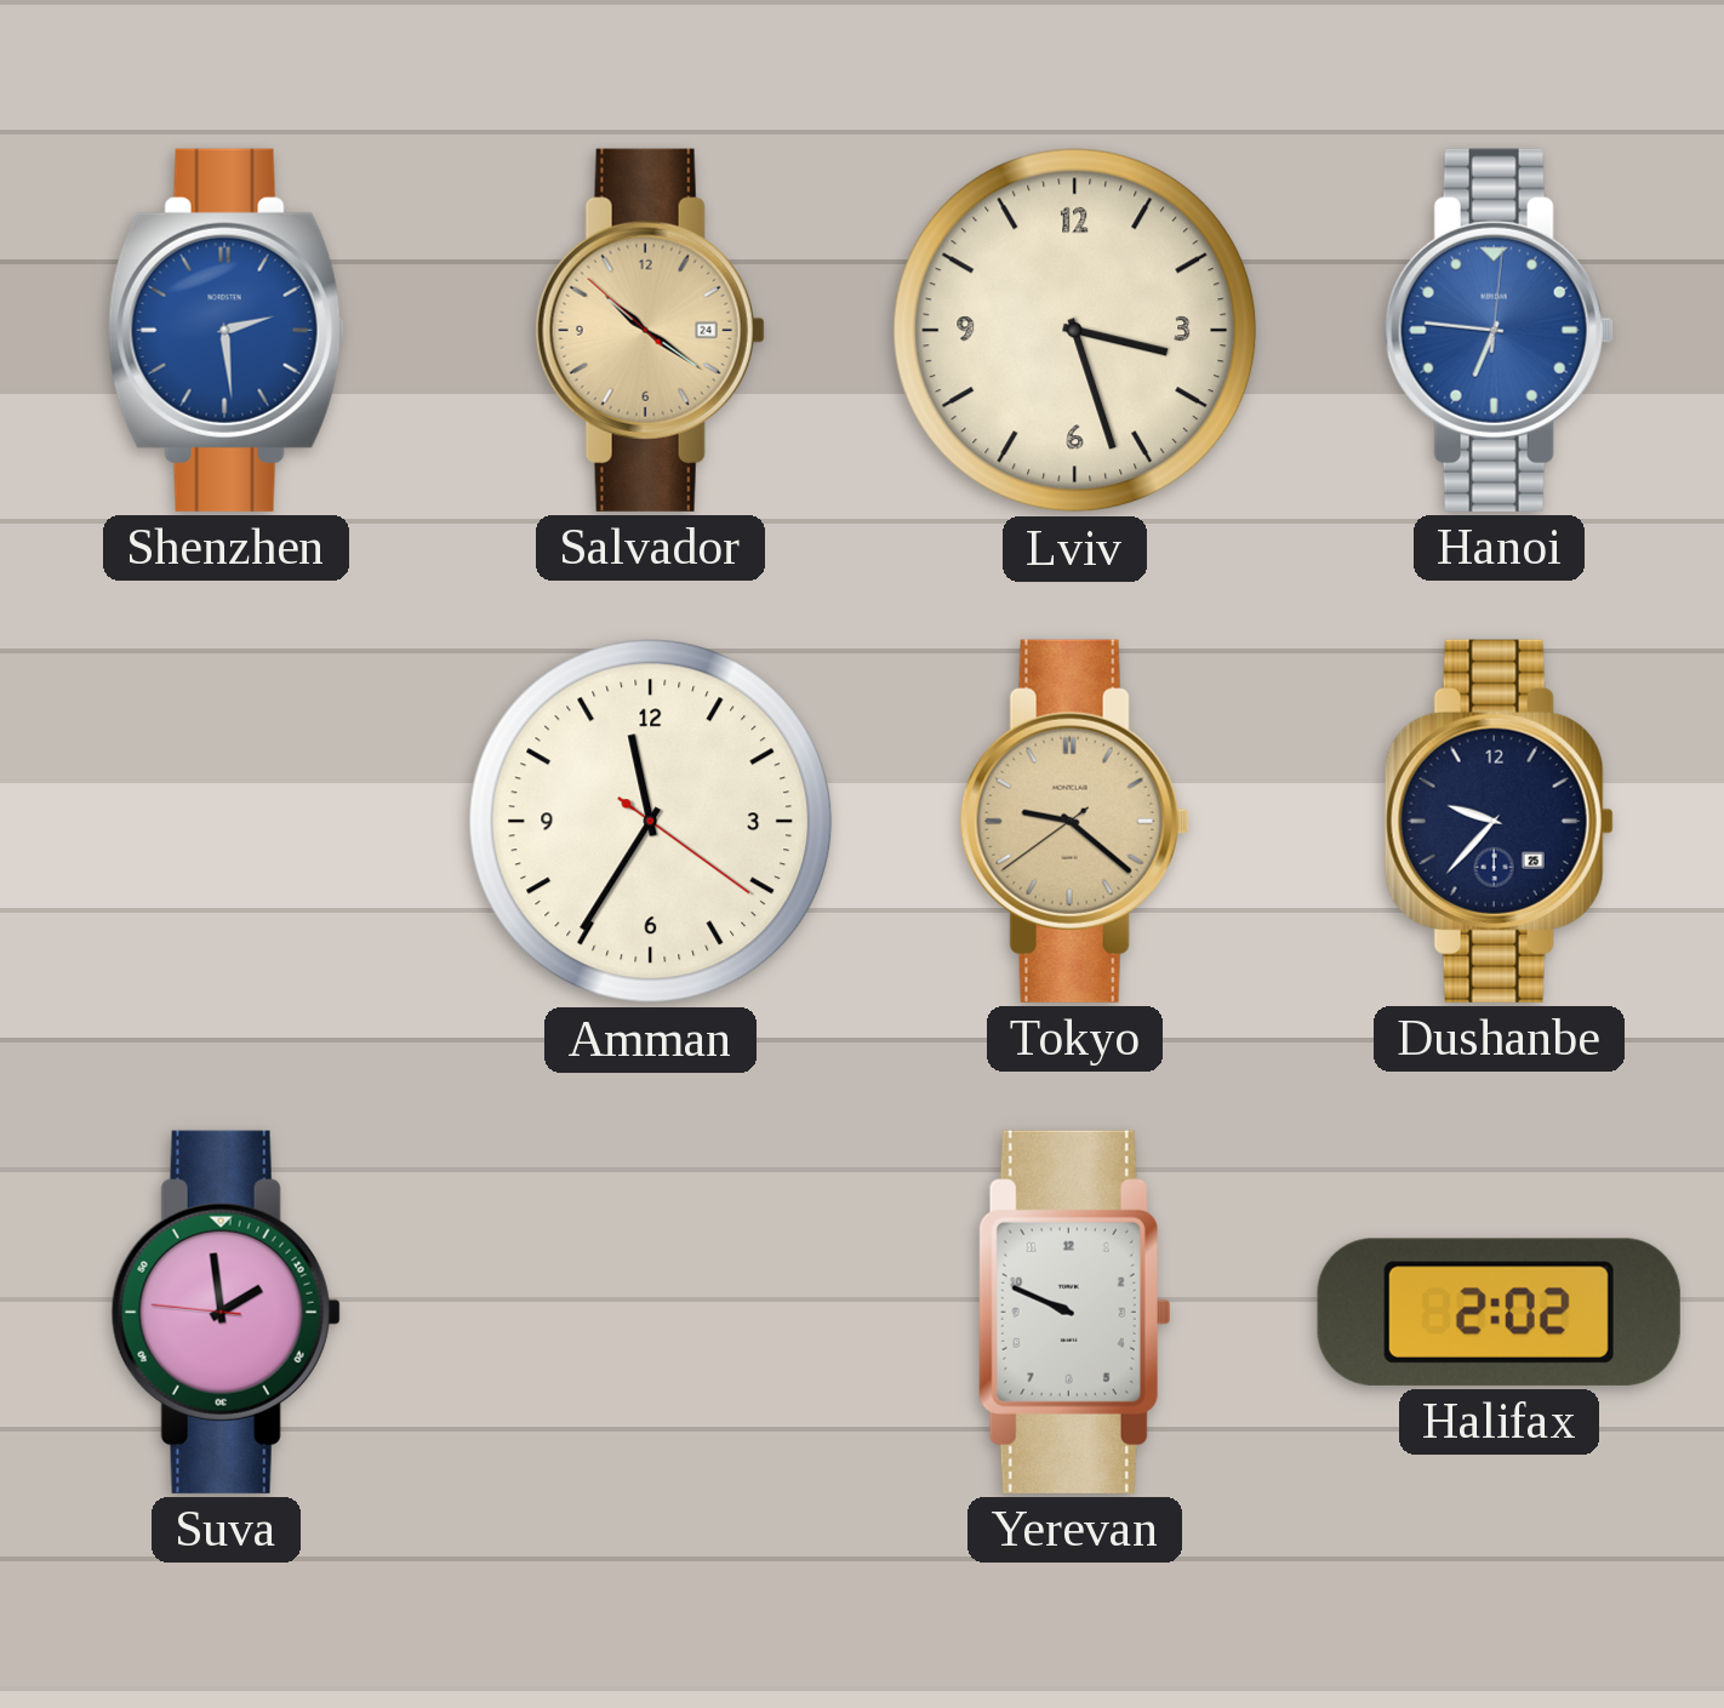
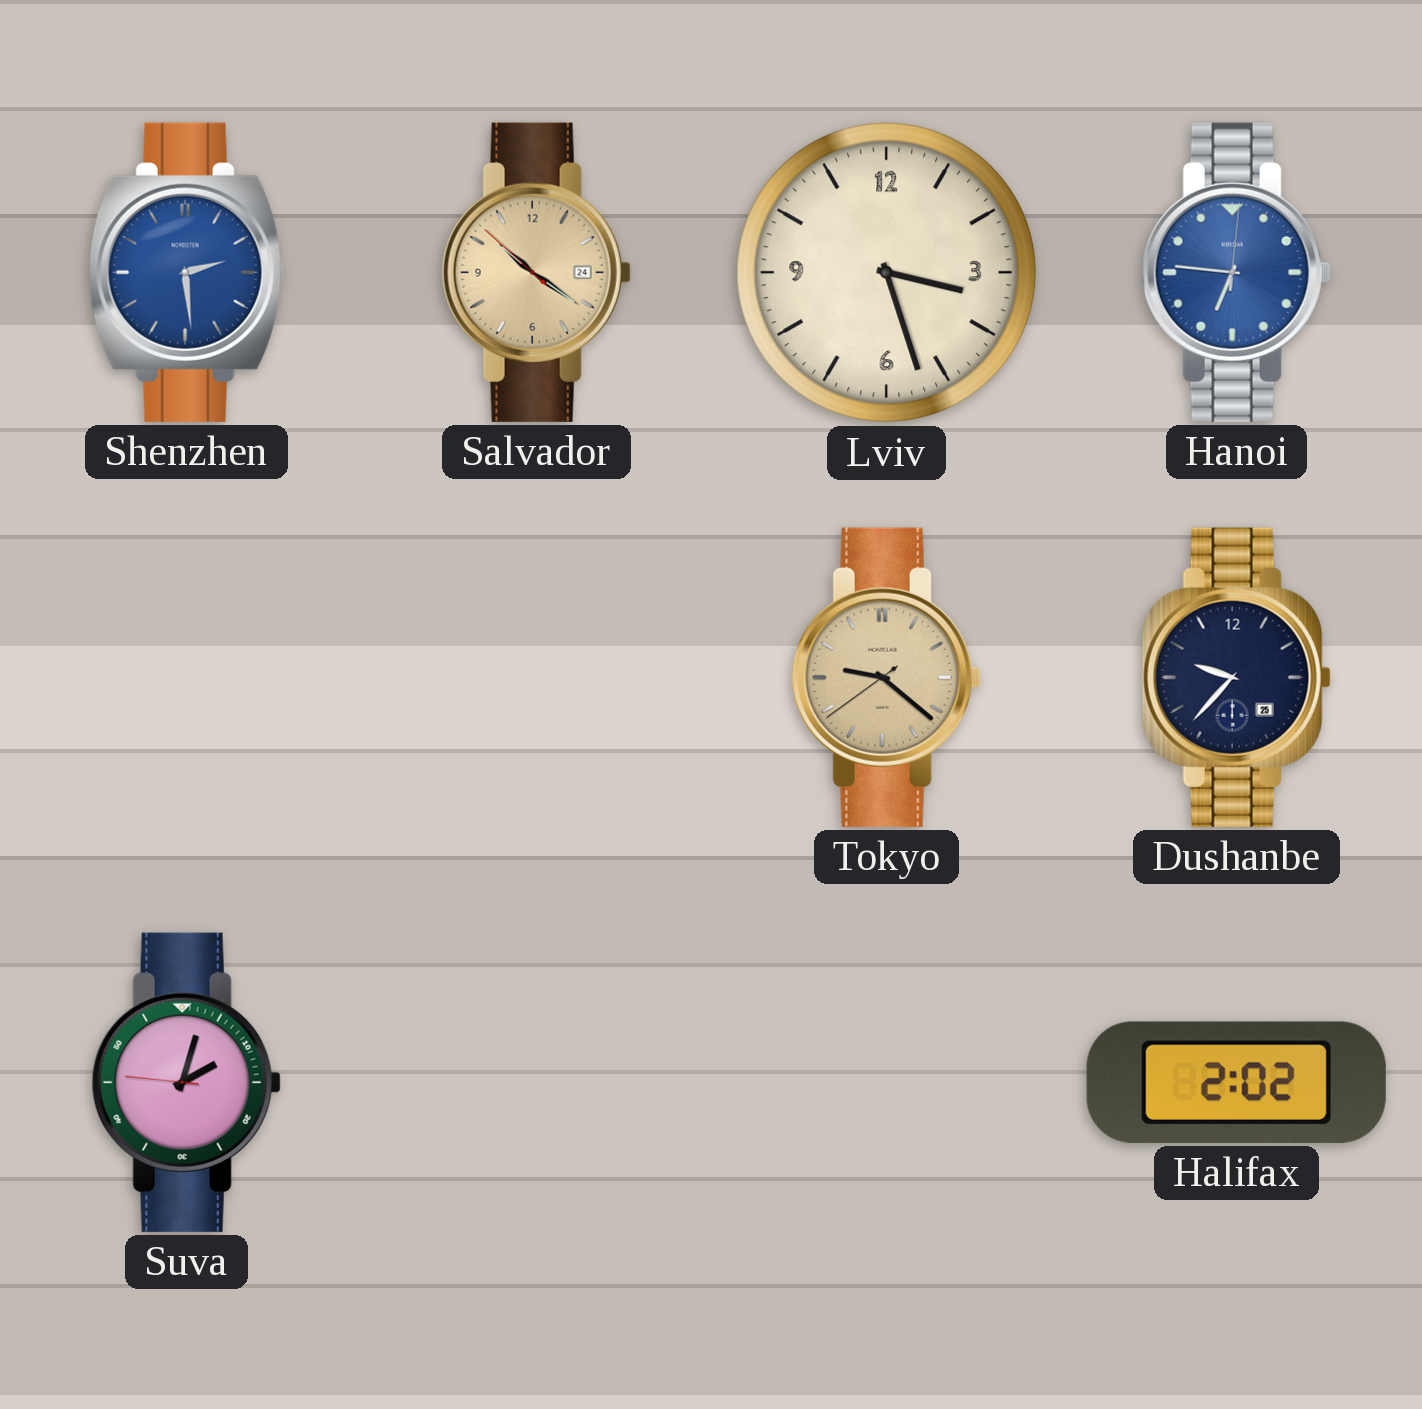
Amman: 11:35 -> none (651, 822)
Suva: 1:58 -> 2:02 (186, 1082)
Yerevan: 9:49 -> none (1074, 1312)
